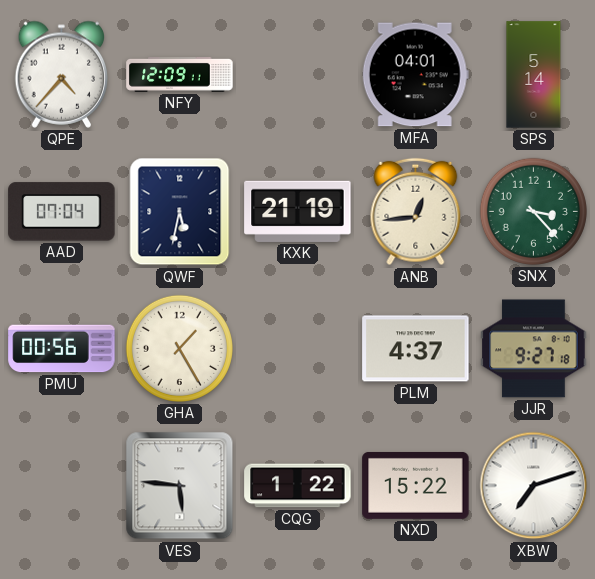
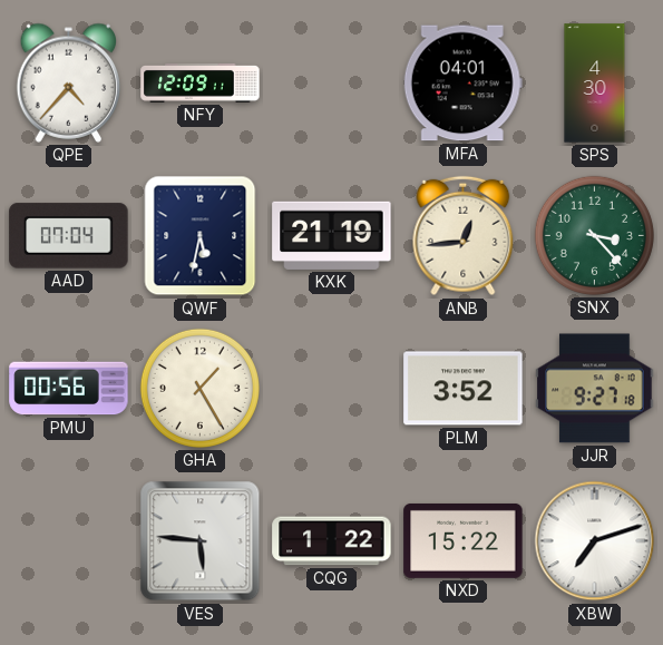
SPS: 5:14 -> 4:30 (595, 84)
PLM: 4:37 -> 3:52 (464, 389)
